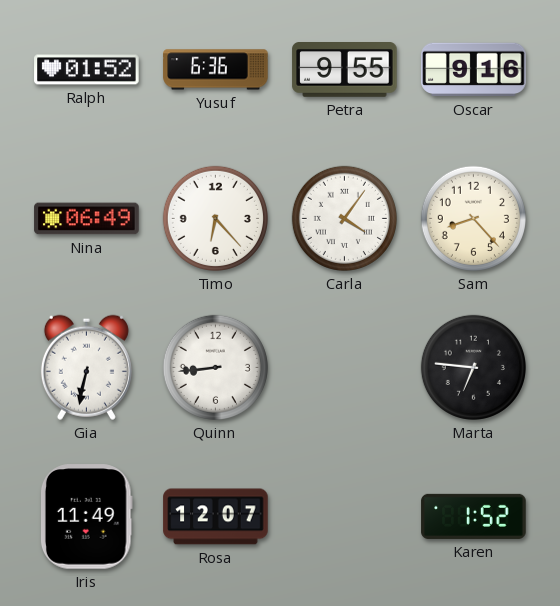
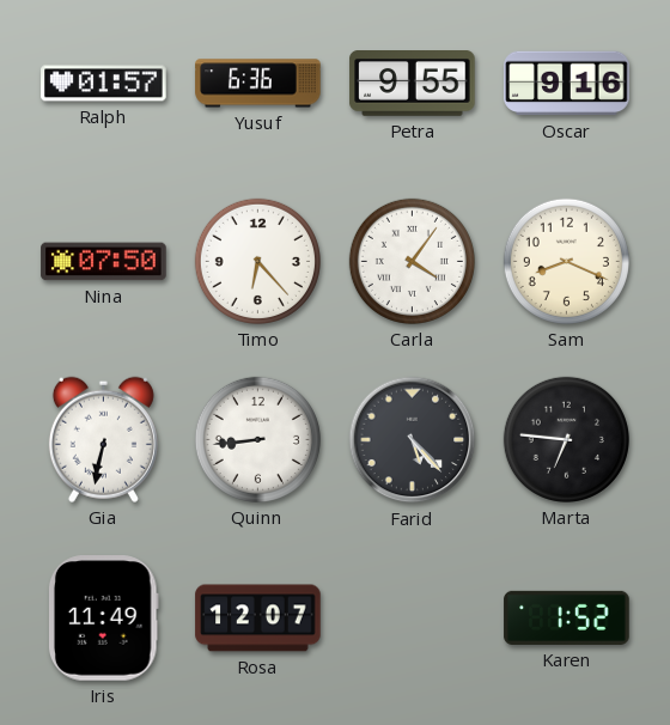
Ralph: 01:52 -> 01:57 (104, 84)
Nina: 06:49 -> 07:50 (104, 262)
Sam: 8:23 -> 8:19 (566, 261)
Farid: none -> 5:23 (413, 440)
